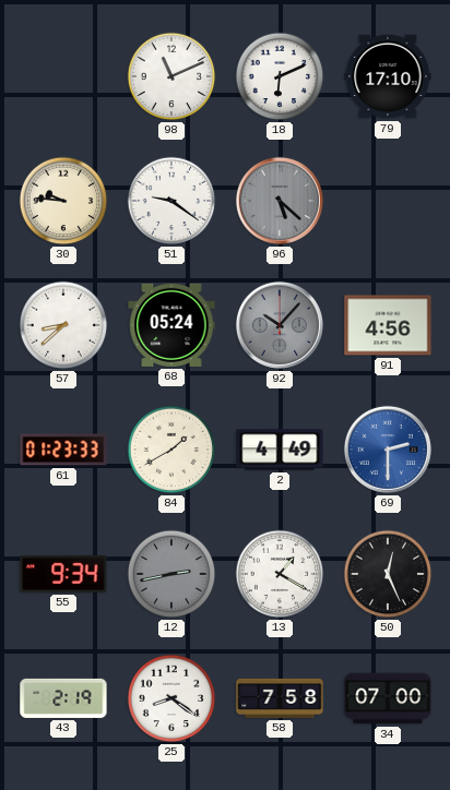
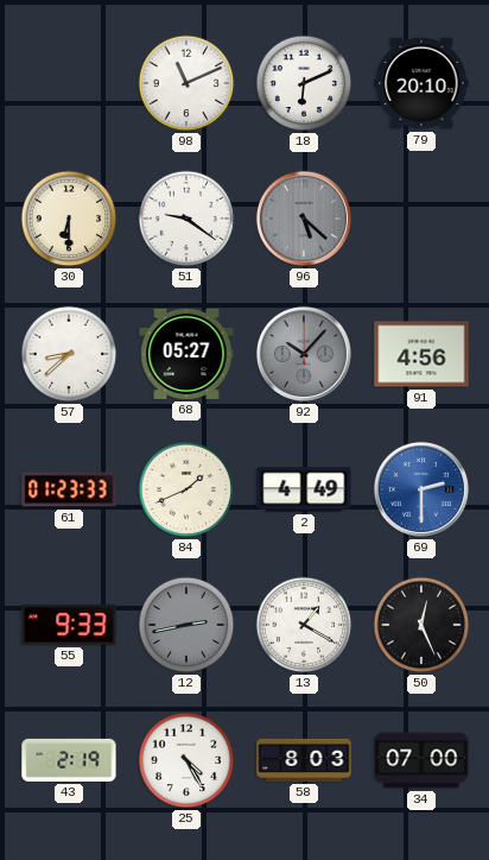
79: 17:10 -> 20:10 (421, 83)
30: 9:46 -> 6:30 (69, 219)
68: 05:24 -> 05:27 (186, 354)
84: 1:40 -> 1:41 (186, 489)
55: 9:34 -> 9:33 (69, 625)
25: 8:21 -> 4:25 (186, 760)
58: 7:58 -> 8:03 (304, 760)
